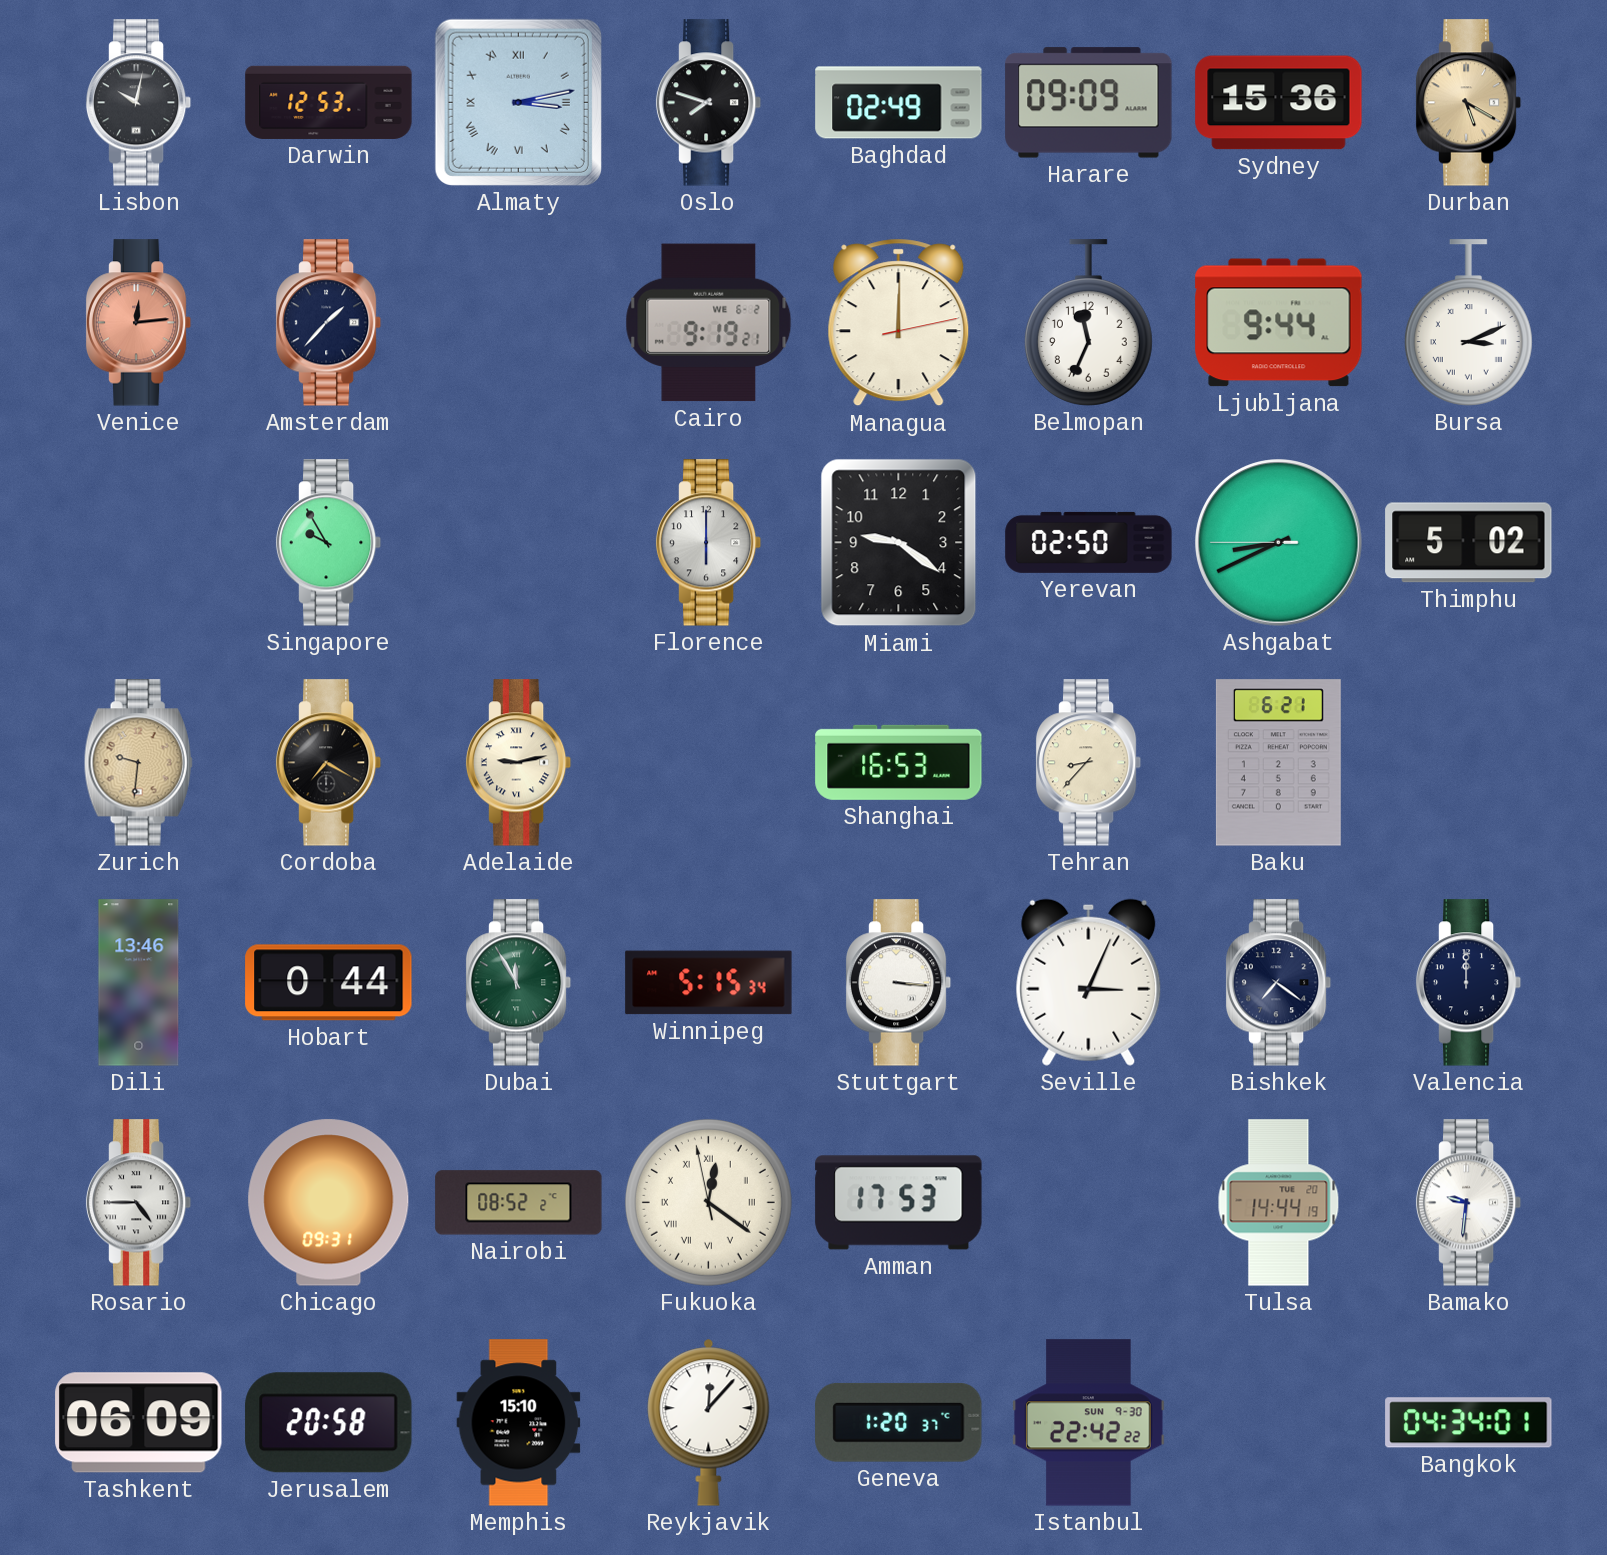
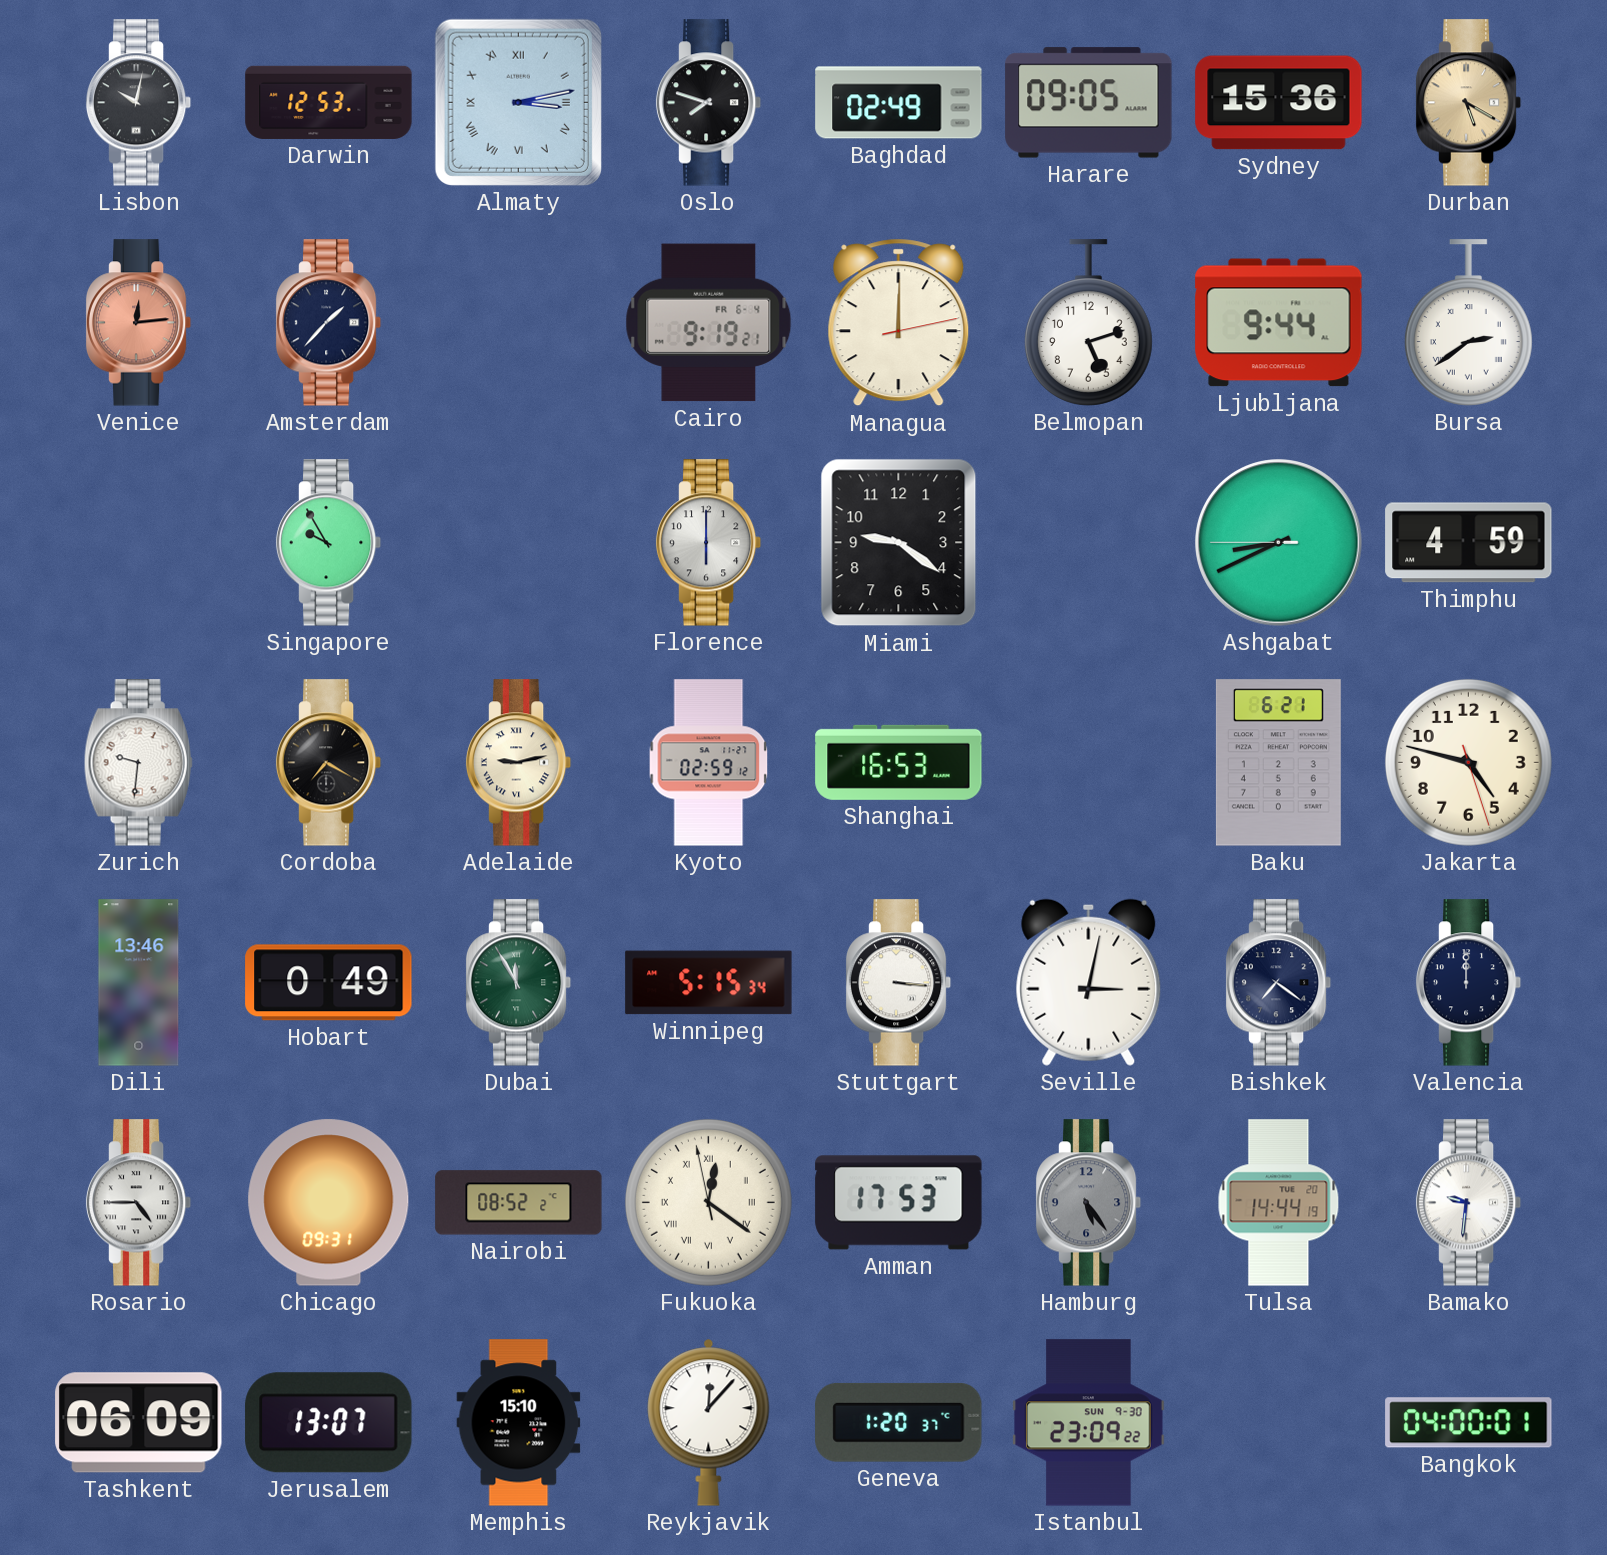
Harare: 09:09 -> 09:05 (1089, 103)
Cairo date: WE 6-2 -> FR 6-4 (709, 323)
Belmopan: 11:34 -> 5:12 (1088, 323)
Bursa: 3:11 -> 2:39 (1468, 323)
Yerevan: 02:50 -> none (1089, 542)
Thimphu: 5:02 -> 4:59 (1469, 543)
Zurich dial: champagne -> white (138, 763)
Kyoto: none -> 02:59 (709, 763)
Tehran: 8:37 -> none (1089, 763)
Jakarta: none -> 4:47 (1468, 762)
Hobart: 0:44 -> 0:49 (329, 983)
Seville: 3:04 -> 3:02 (1089, 982)
Hamburg: none -> 5:24 (1089, 1203)
Jerusalem: 20:58 -> 13:07 (329, 1423)
Istanbul: 22:42 -> 23:09 (1089, 1423)
Bangkok: 04:34 -> 04:00 (1469, 1423)
